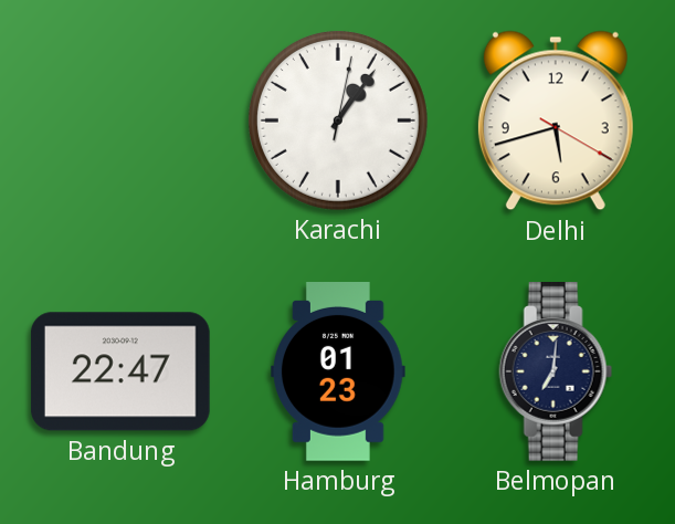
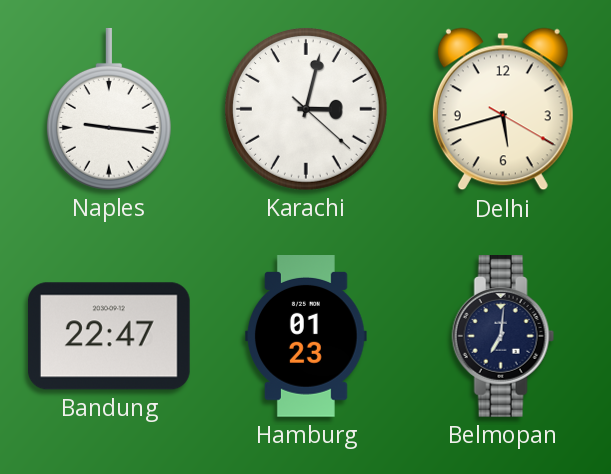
Naples: none -> 9:16 (109, 110)
Karachi: 1:06 -> 3:02 (306, 109)
